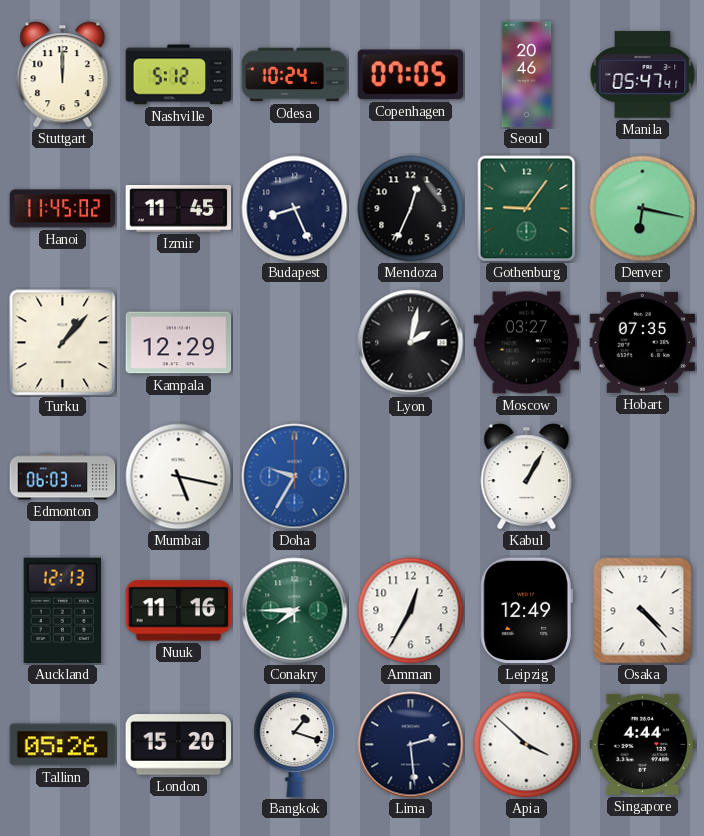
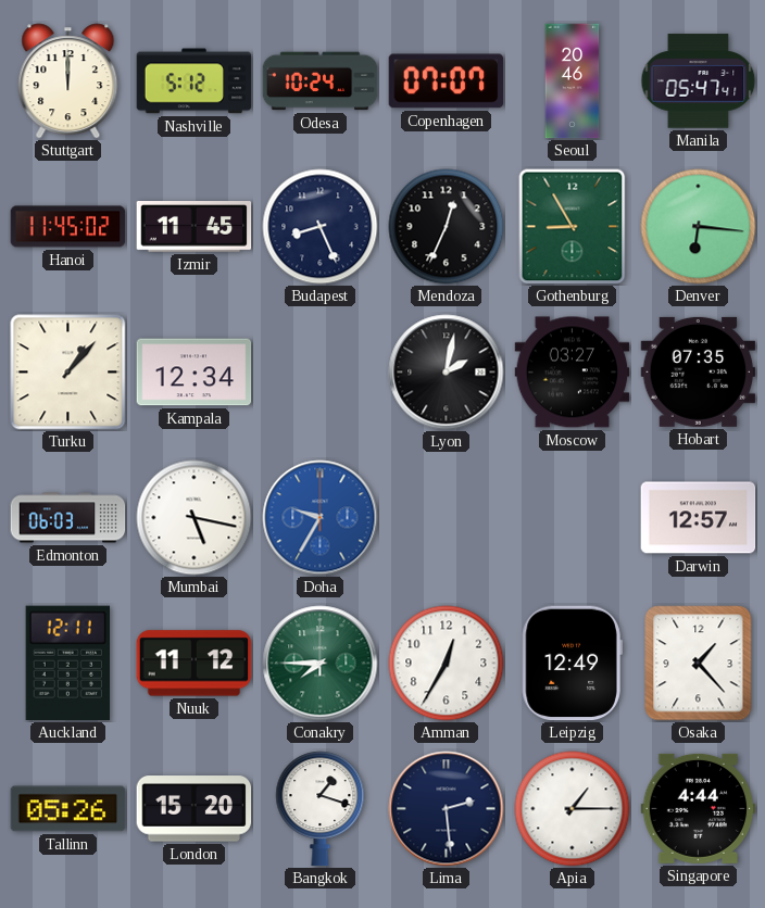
Copenhagen: 07:05 -> 07:07 (447, 81)
Gothenburg: 9:06 -> 8:55 (573, 227)
Denver: 6:17 -> 6:16 (699, 227)
Kampala: 12:29 -> 12:34 (195, 373)
Kabul: 1:05 -> none (527, 477)
Darwin: none -> 12:57 (699, 518)
Auckland: 12:13 -> 12:11 (67, 664)
Nuuk: 11:16 -> 11:12 (195, 664)
Osaka: 4:23 -> 1:23 (699, 664)
Apia: 3:52 -> 1:15 (573, 809)
